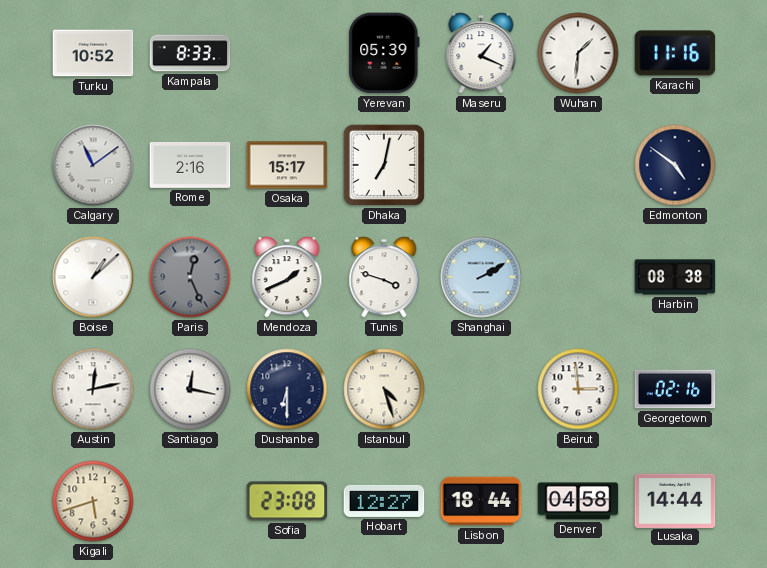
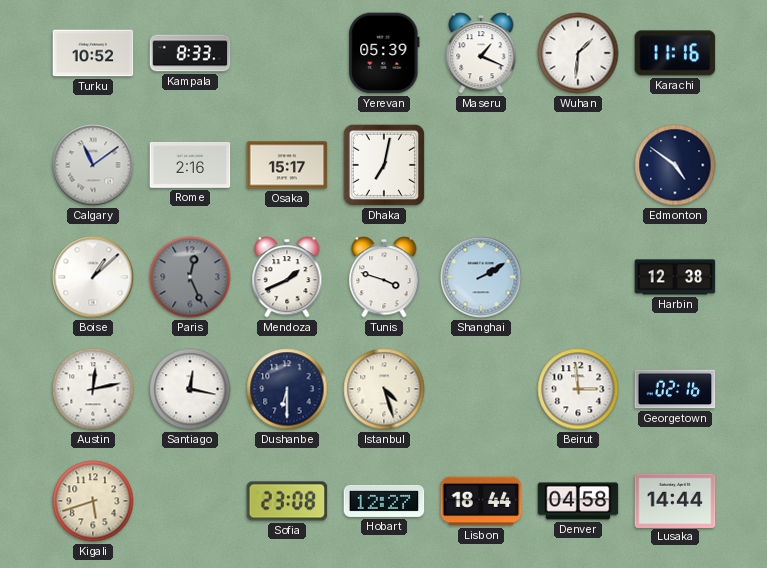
Harbin: 08:38 -> 12:38 (675, 277)
